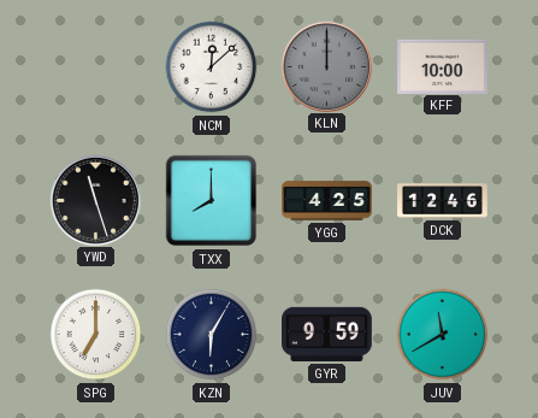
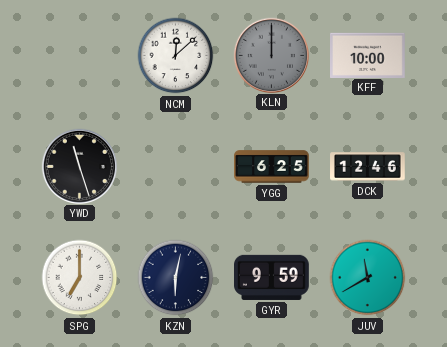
TXX: 8:00 -> none (212, 201)
YGG: 4:25 -> 6:25 (272, 167)
KZN: 6:05 -> 6:02 (176, 278)
